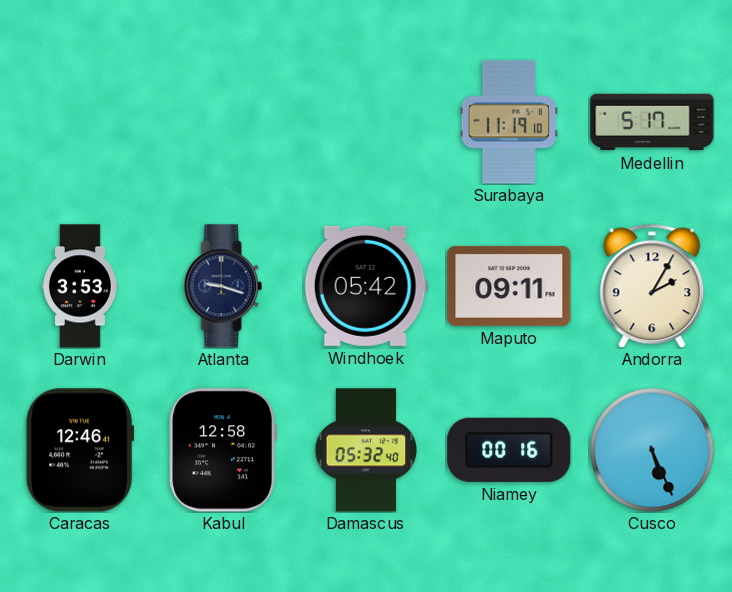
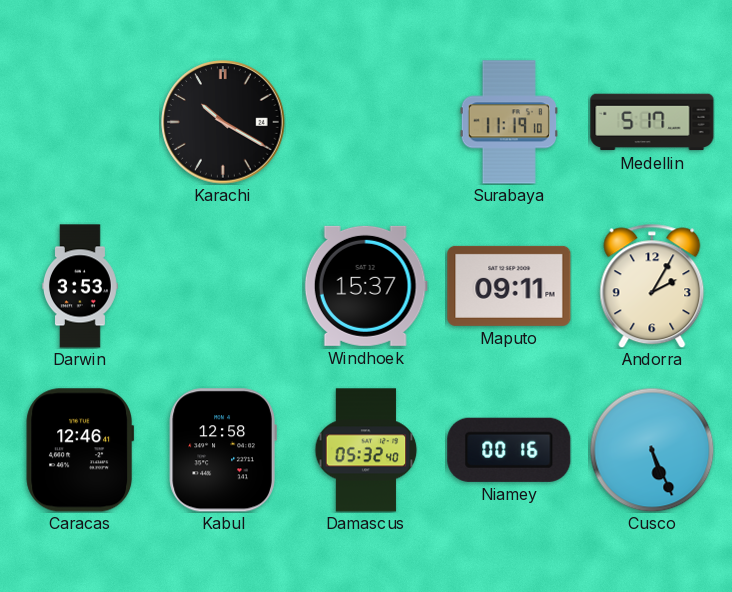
Karachi: none -> 10:20 (223, 122)
Atlanta: 9:18 -> none (223, 286)
Windhoek: 05:42 -> 15:37 (366, 286)
